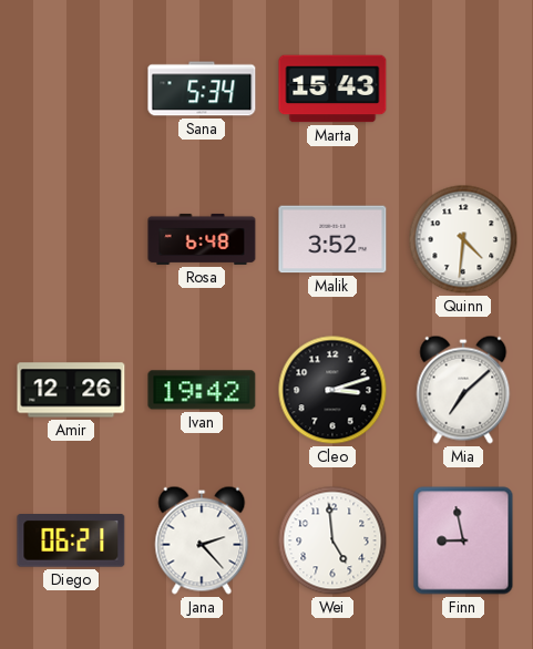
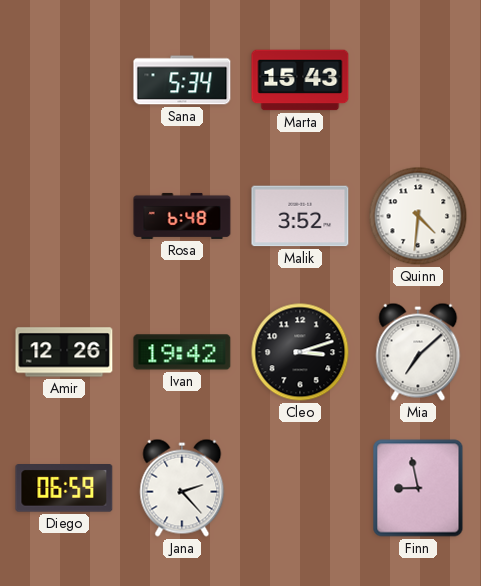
Diego: 06:21 -> 06:59 (64, 489)
Wei: 4:59 -> none (332, 540)
